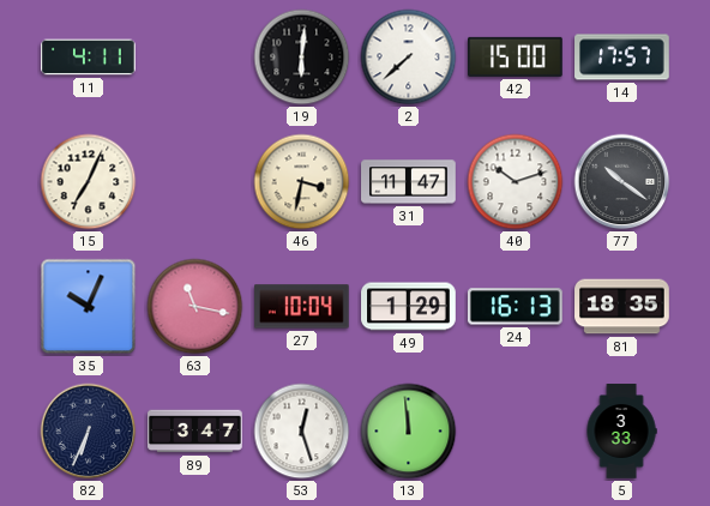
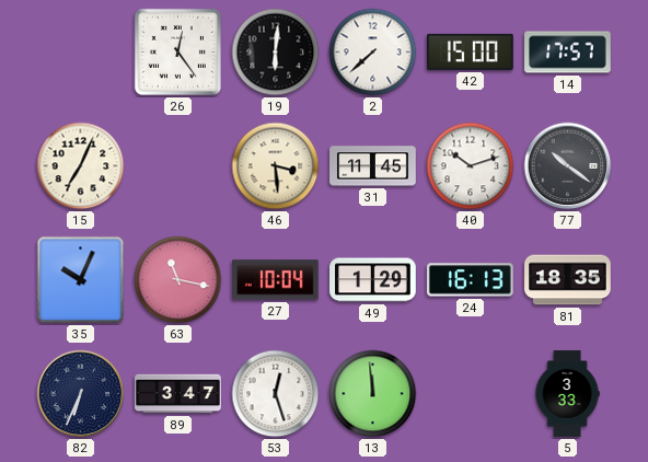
11: 4:11 -> none (89, 58)
26: none -> 12:24 (177, 51)
46: 3:32 -> 3:29 (276, 166)
31: 11:47 -> 11:45 (373, 166)
